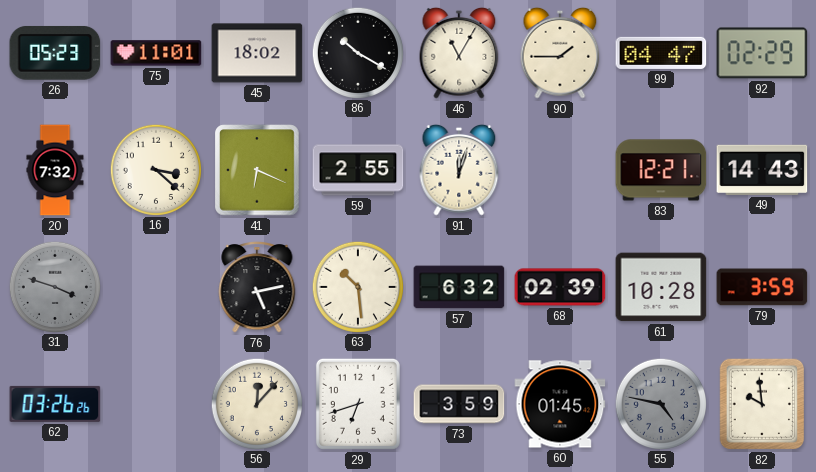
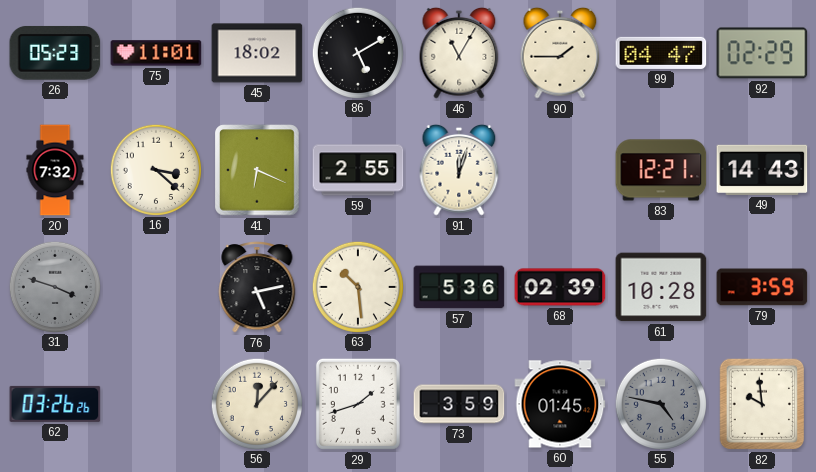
86: 10:20 -> 5:10 (357, 52)
57: 6:32 -> 5:36 (459, 287)
29: 6:42 -> 1:42 (358, 404)
